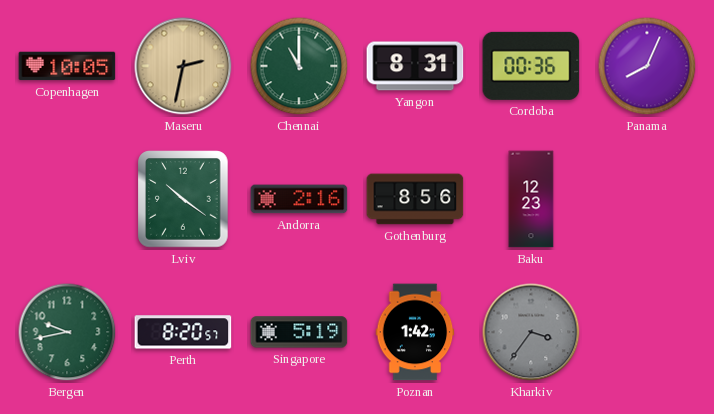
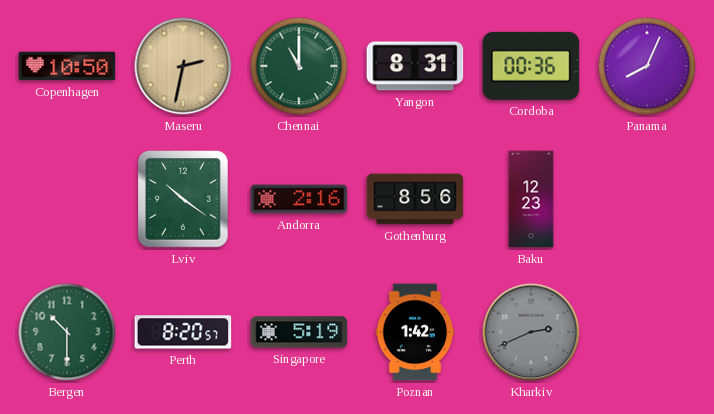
Copenhagen: 10:05 -> 10:50 (67, 66)
Bergen: 9:43 -> 10:30 (67, 332)
Kharkiv: 3:36 -> 2:41 (531, 332)
